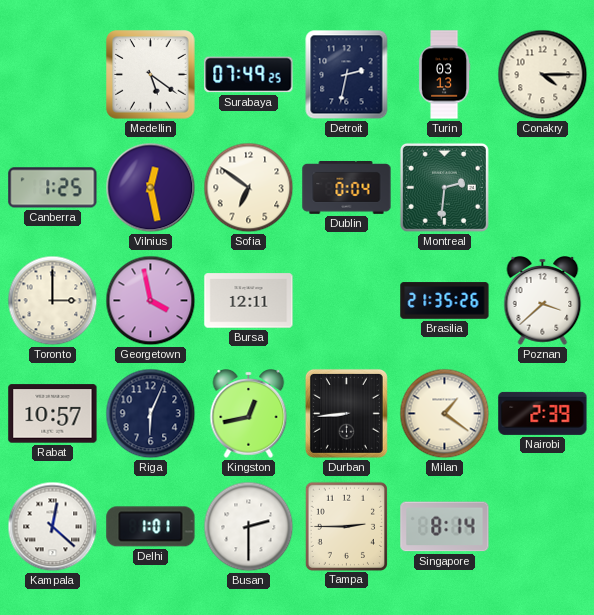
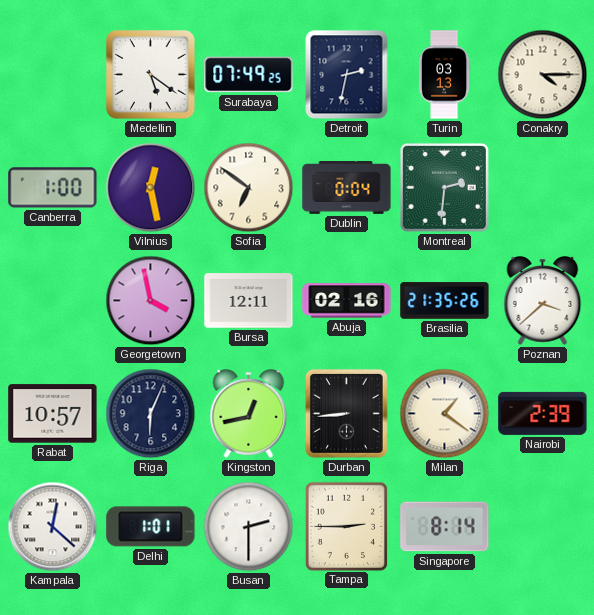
Canberra: 1:25 -> 1:00 (53, 188)
Toronto: 3:00 -> none (53, 301)
Abuja: none -> 02:16 (347, 301)
